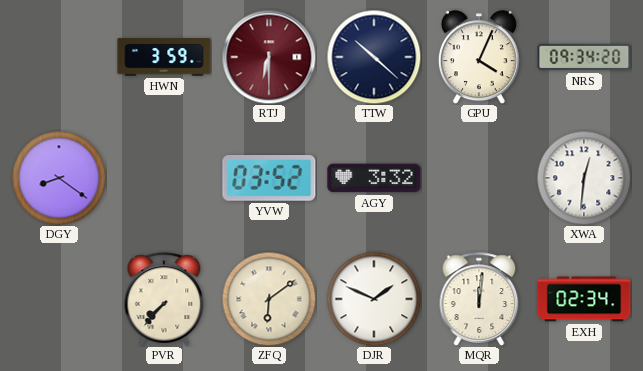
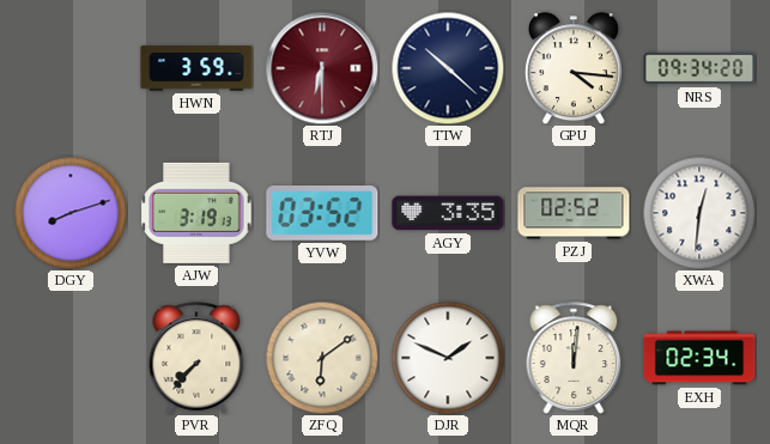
GPU: 4:04 -> 4:16 (574, 68)
DGY: 8:21 -> 8:12 (71, 213)
AJW: none -> 3:19 (196, 213)
AGY: 3:32 -> 3:35 (448, 213)
PZJ: none -> 02:52 (574, 213)
